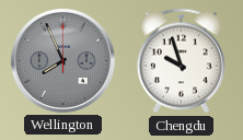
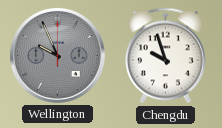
Wellington: 7:56 -> 9:56 (57, 55)
